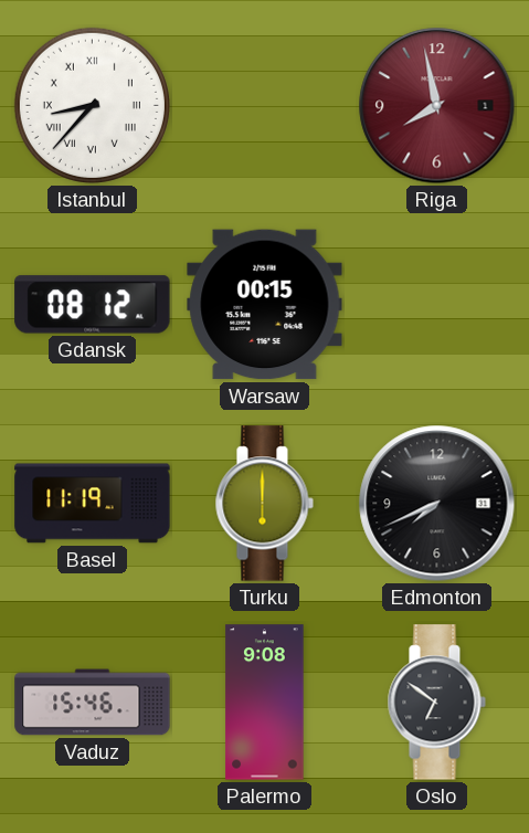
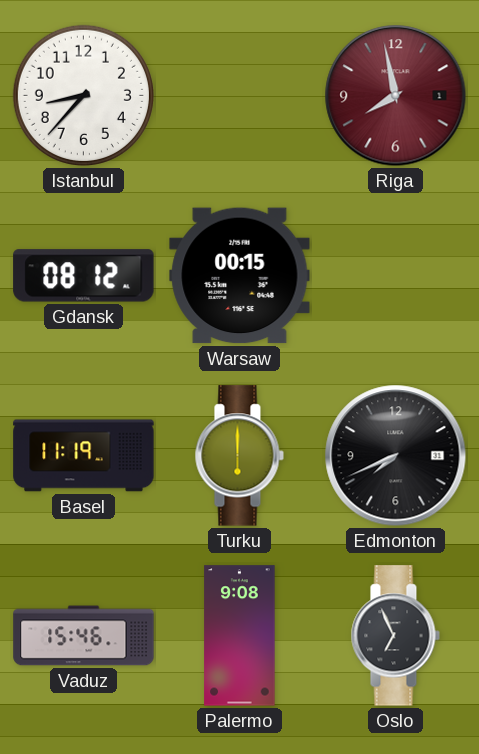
Istanbul numerals: Roman -> Arabic (83, 95)
Oslo: 6:51 -> 6:56 (395, 636)
